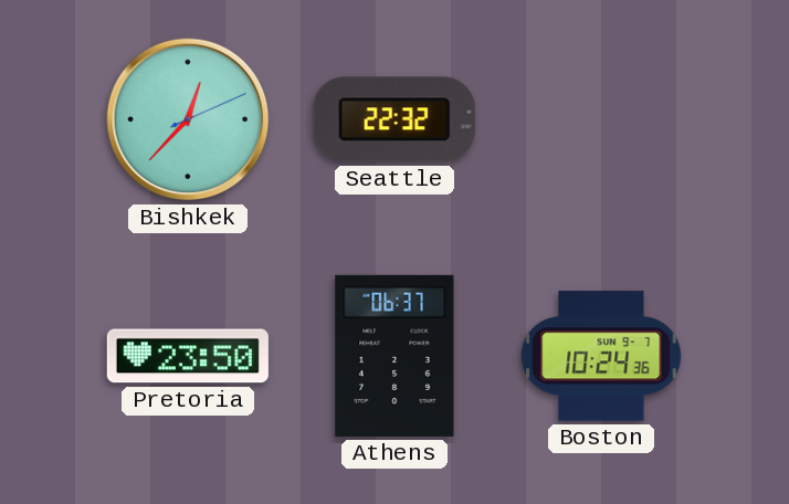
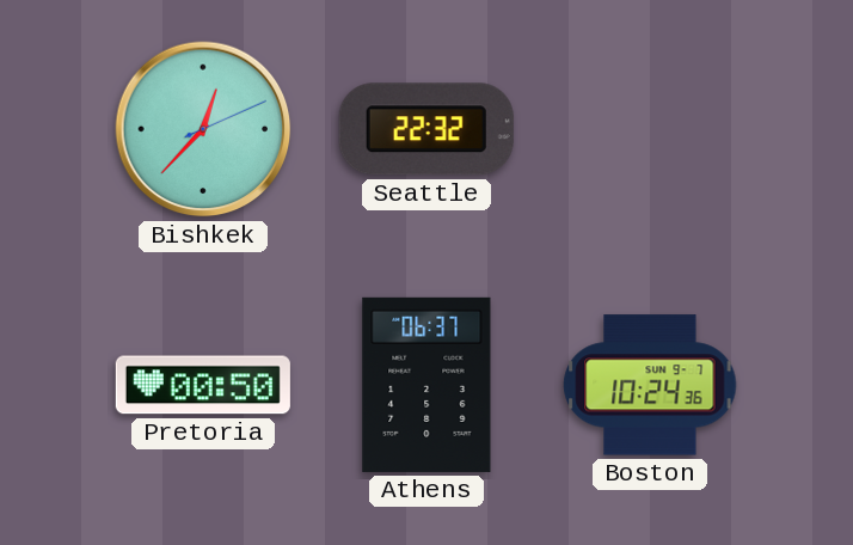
Pretoria: 23:50 -> 00:50 (203, 385)
